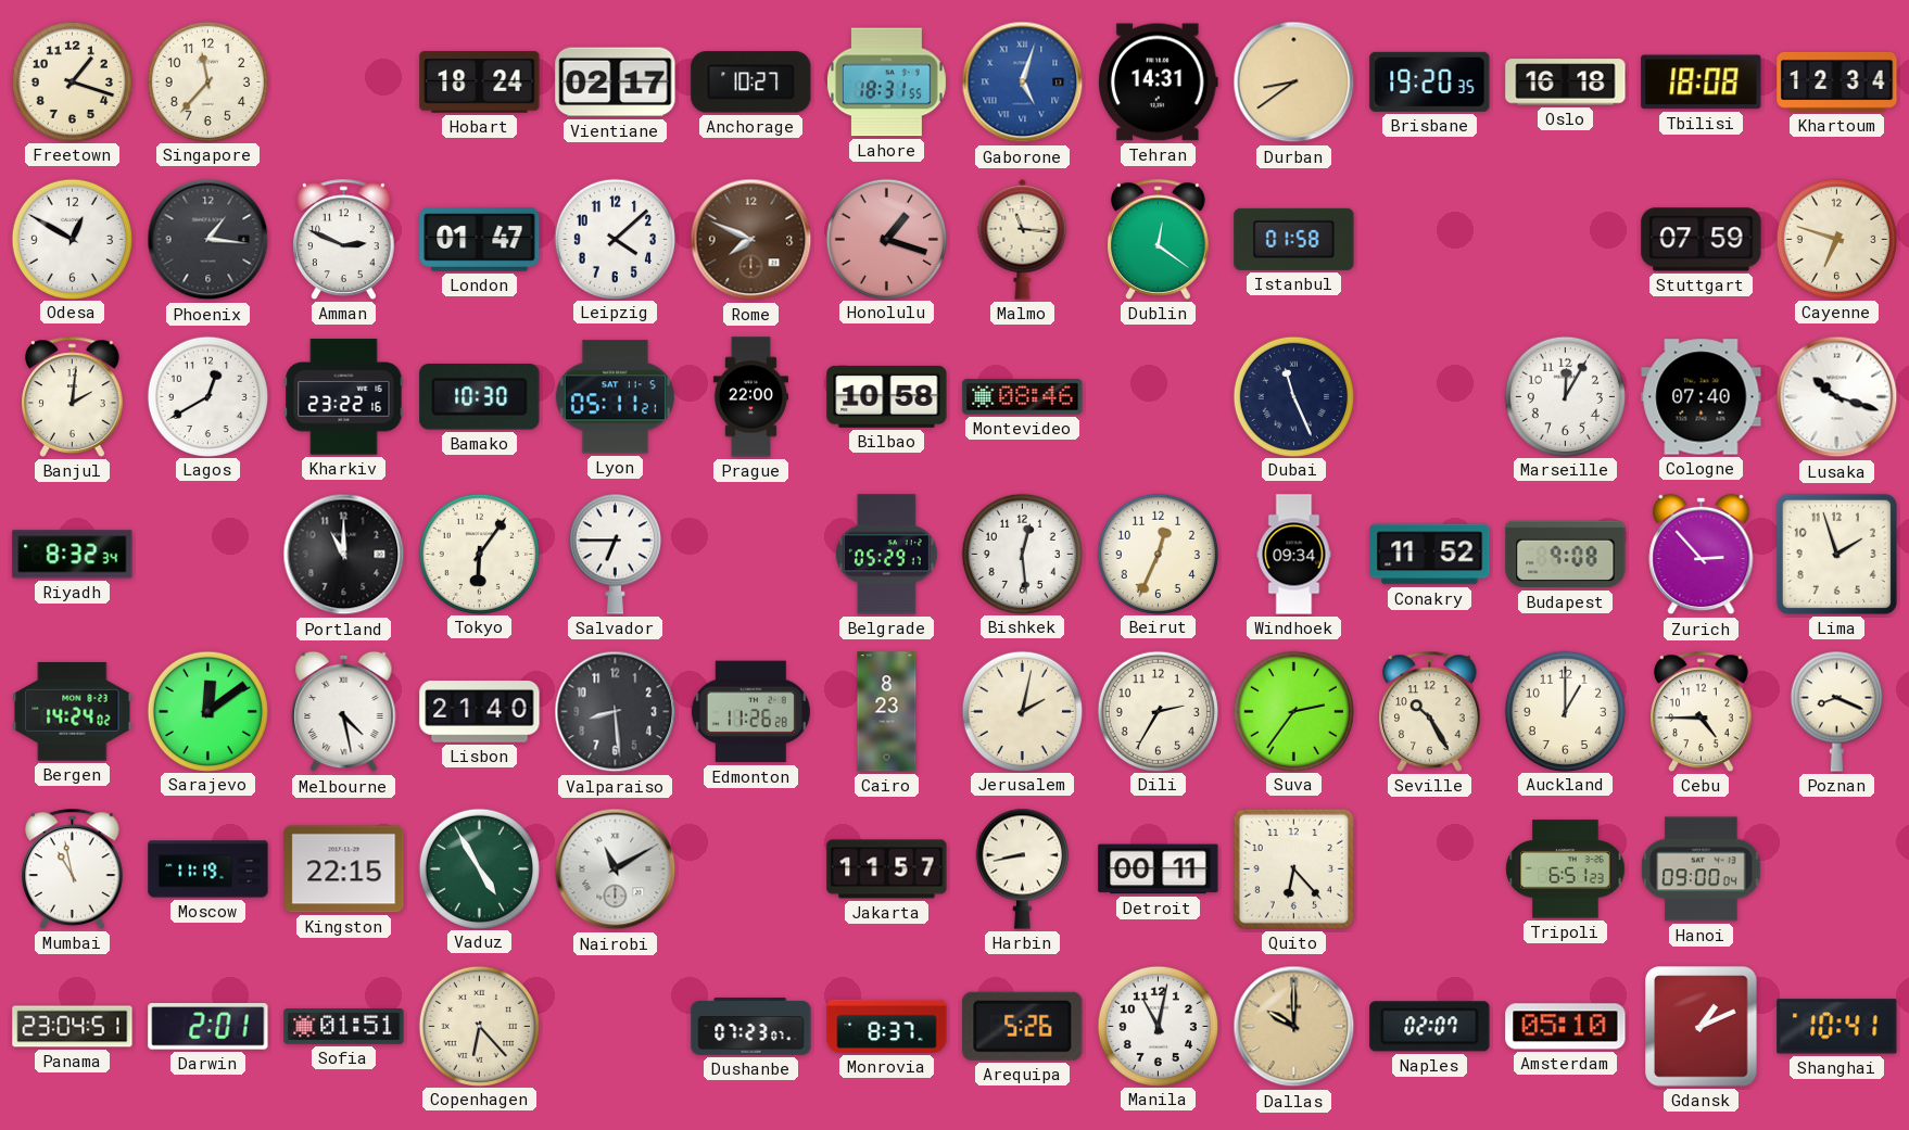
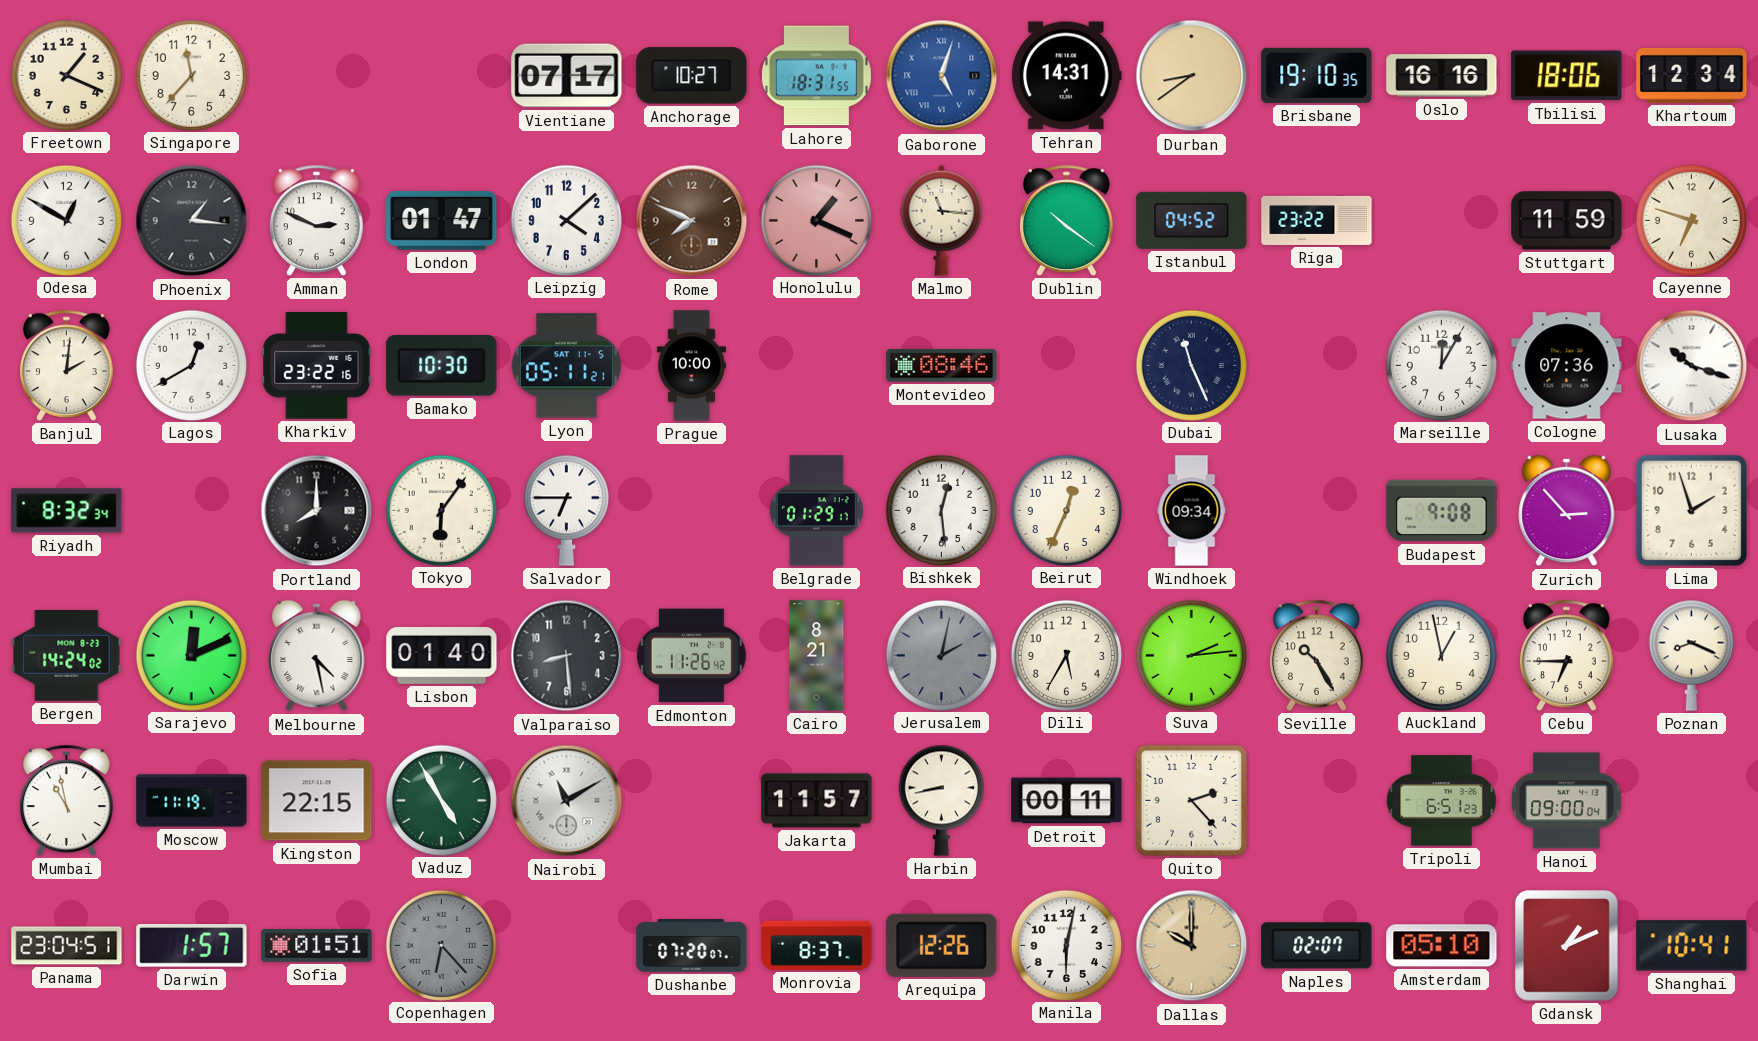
Freetown: 1:18 -> 1:19 (66, 75)
Hobart: 18:24 -> none (480, 82)
Vientiane: 02:17 -> 07:17 (567, 76)
Brisbane: 19:20 -> 19:10 (1317, 75)
Oslo: 16:18 -> 16:16 (1442, 76)
Tbilisi: 18:08 -> 18:06 (1567, 76)
Honolulu: 1:18 -> 1:19 (816, 220)
Dublin: 12:21 -> 10:21 (1067, 220)
Istanbul: 01:58 -> 04:52 (1192, 220)
Riga: none -> 23:22 (1317, 220)
Stuttgart: 07:59 -> 11:59 (1567, 221)
Prague: 22:00 -> 10:00 (691, 366)
Bilbao: 10:58 -> none (887, 396)
Cologne: 07:40 -> 07:36 (1567, 366)
Portland: 11:00 -> 8:00 (317, 511)
Belgrade: 05:29 -> 01:29 (816, 511)
Conakry: 11:52 -> none (1430, 555)
Sarajevo: 12:09 -> 12:11 (191, 655)
Lisbon: 21:40 -> 01:40 (442, 656)
Edmonton: 11:26:28 -> 11:26:42 (691, 656)
Cairo: 8:23 -> 8:21 (817, 656)
Jerusalem dial: cream -> grey (941, 655)
Dili: 2:35 -> 5:35 (1066, 655)
Suva: 2:36 -> 2:14 (1191, 655)
Auckland: 1:00 -> 12:58 (1441, 655)
Cebu: 4:45 -> 6:45 (1567, 655)
Quito: 6:23 -> 2:23 (1191, 800)
Darwin: 2:01 -> 1:57 (192, 946)
Copenhagen dial: cream -> grey (441, 945)
Dushanbe: 07:23 -> 07:20 (692, 946)
Arequipa: 5:26 -> 12:26 (942, 945)
Manila: 11:02 -> 6:02 (1066, 945)
